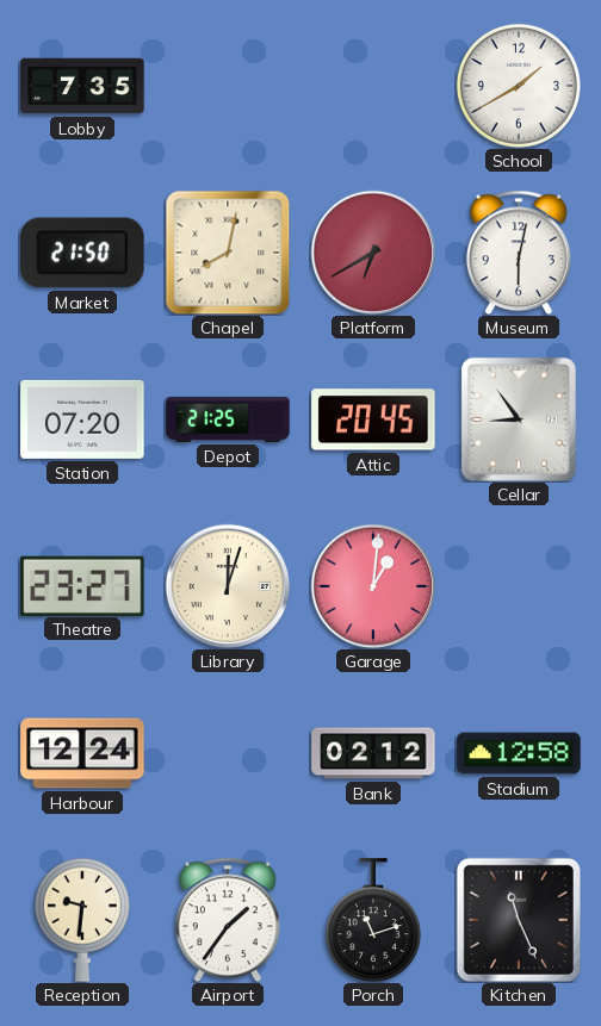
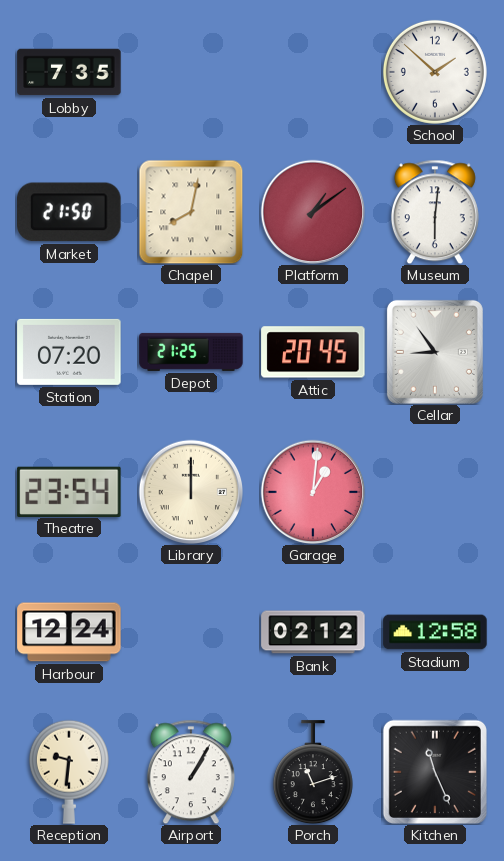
School: 1:40 -> 1:52 (435, 72)
Platform: 6:40 -> 1:09 (313, 212)
Museum: 6:02 -> 6:01 (435, 212)
Theatre: 23:27 -> 23:54 (69, 491)
Library: 12:03 -> 12:00 (191, 492)
Airport: 1:36 -> 1:05 (191, 772)
